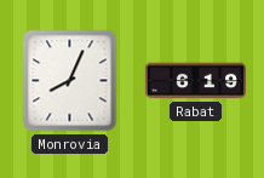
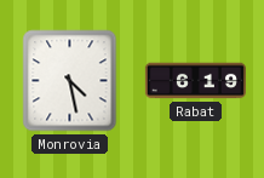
Monrovia: 8:04 -> 4:28 (70, 81)
